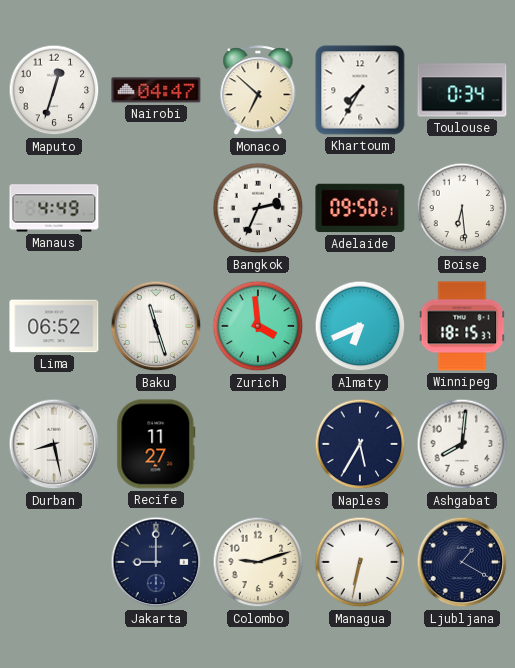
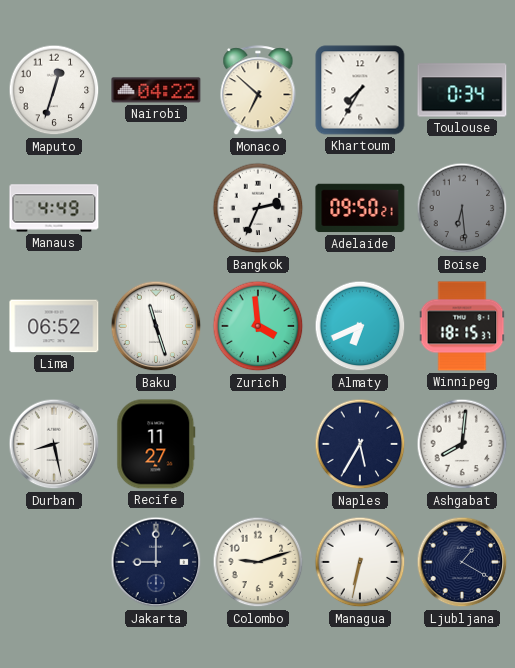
Nairobi: 04:47 -> 04:22 (156, 90)
Boise dial: white -> grey (462, 208)
